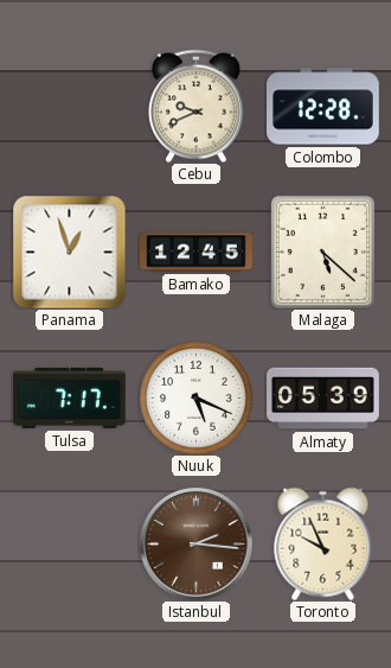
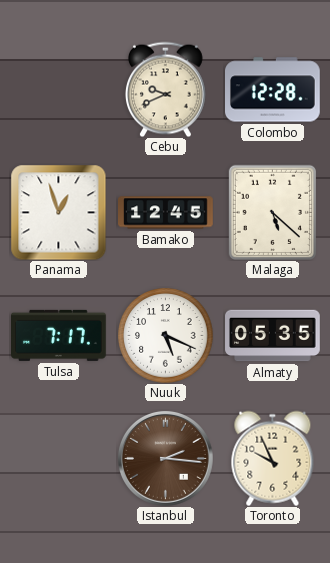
Almaty: 05:39 -> 05:35 (273, 336)
